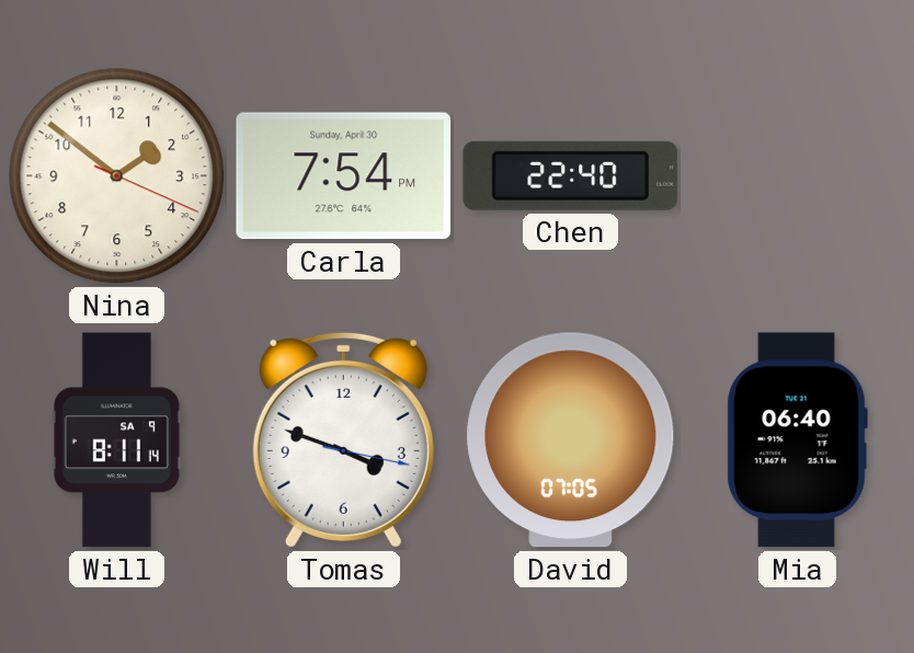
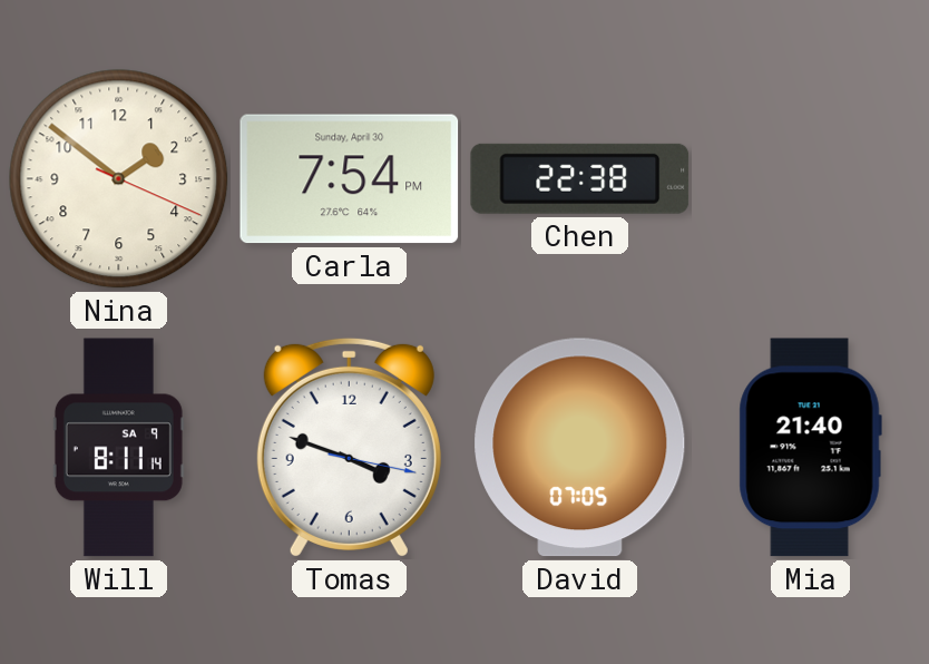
Chen: 22:40 -> 22:38 (580, 178)
Mia: 06:40 -> 21:40 (810, 448)
